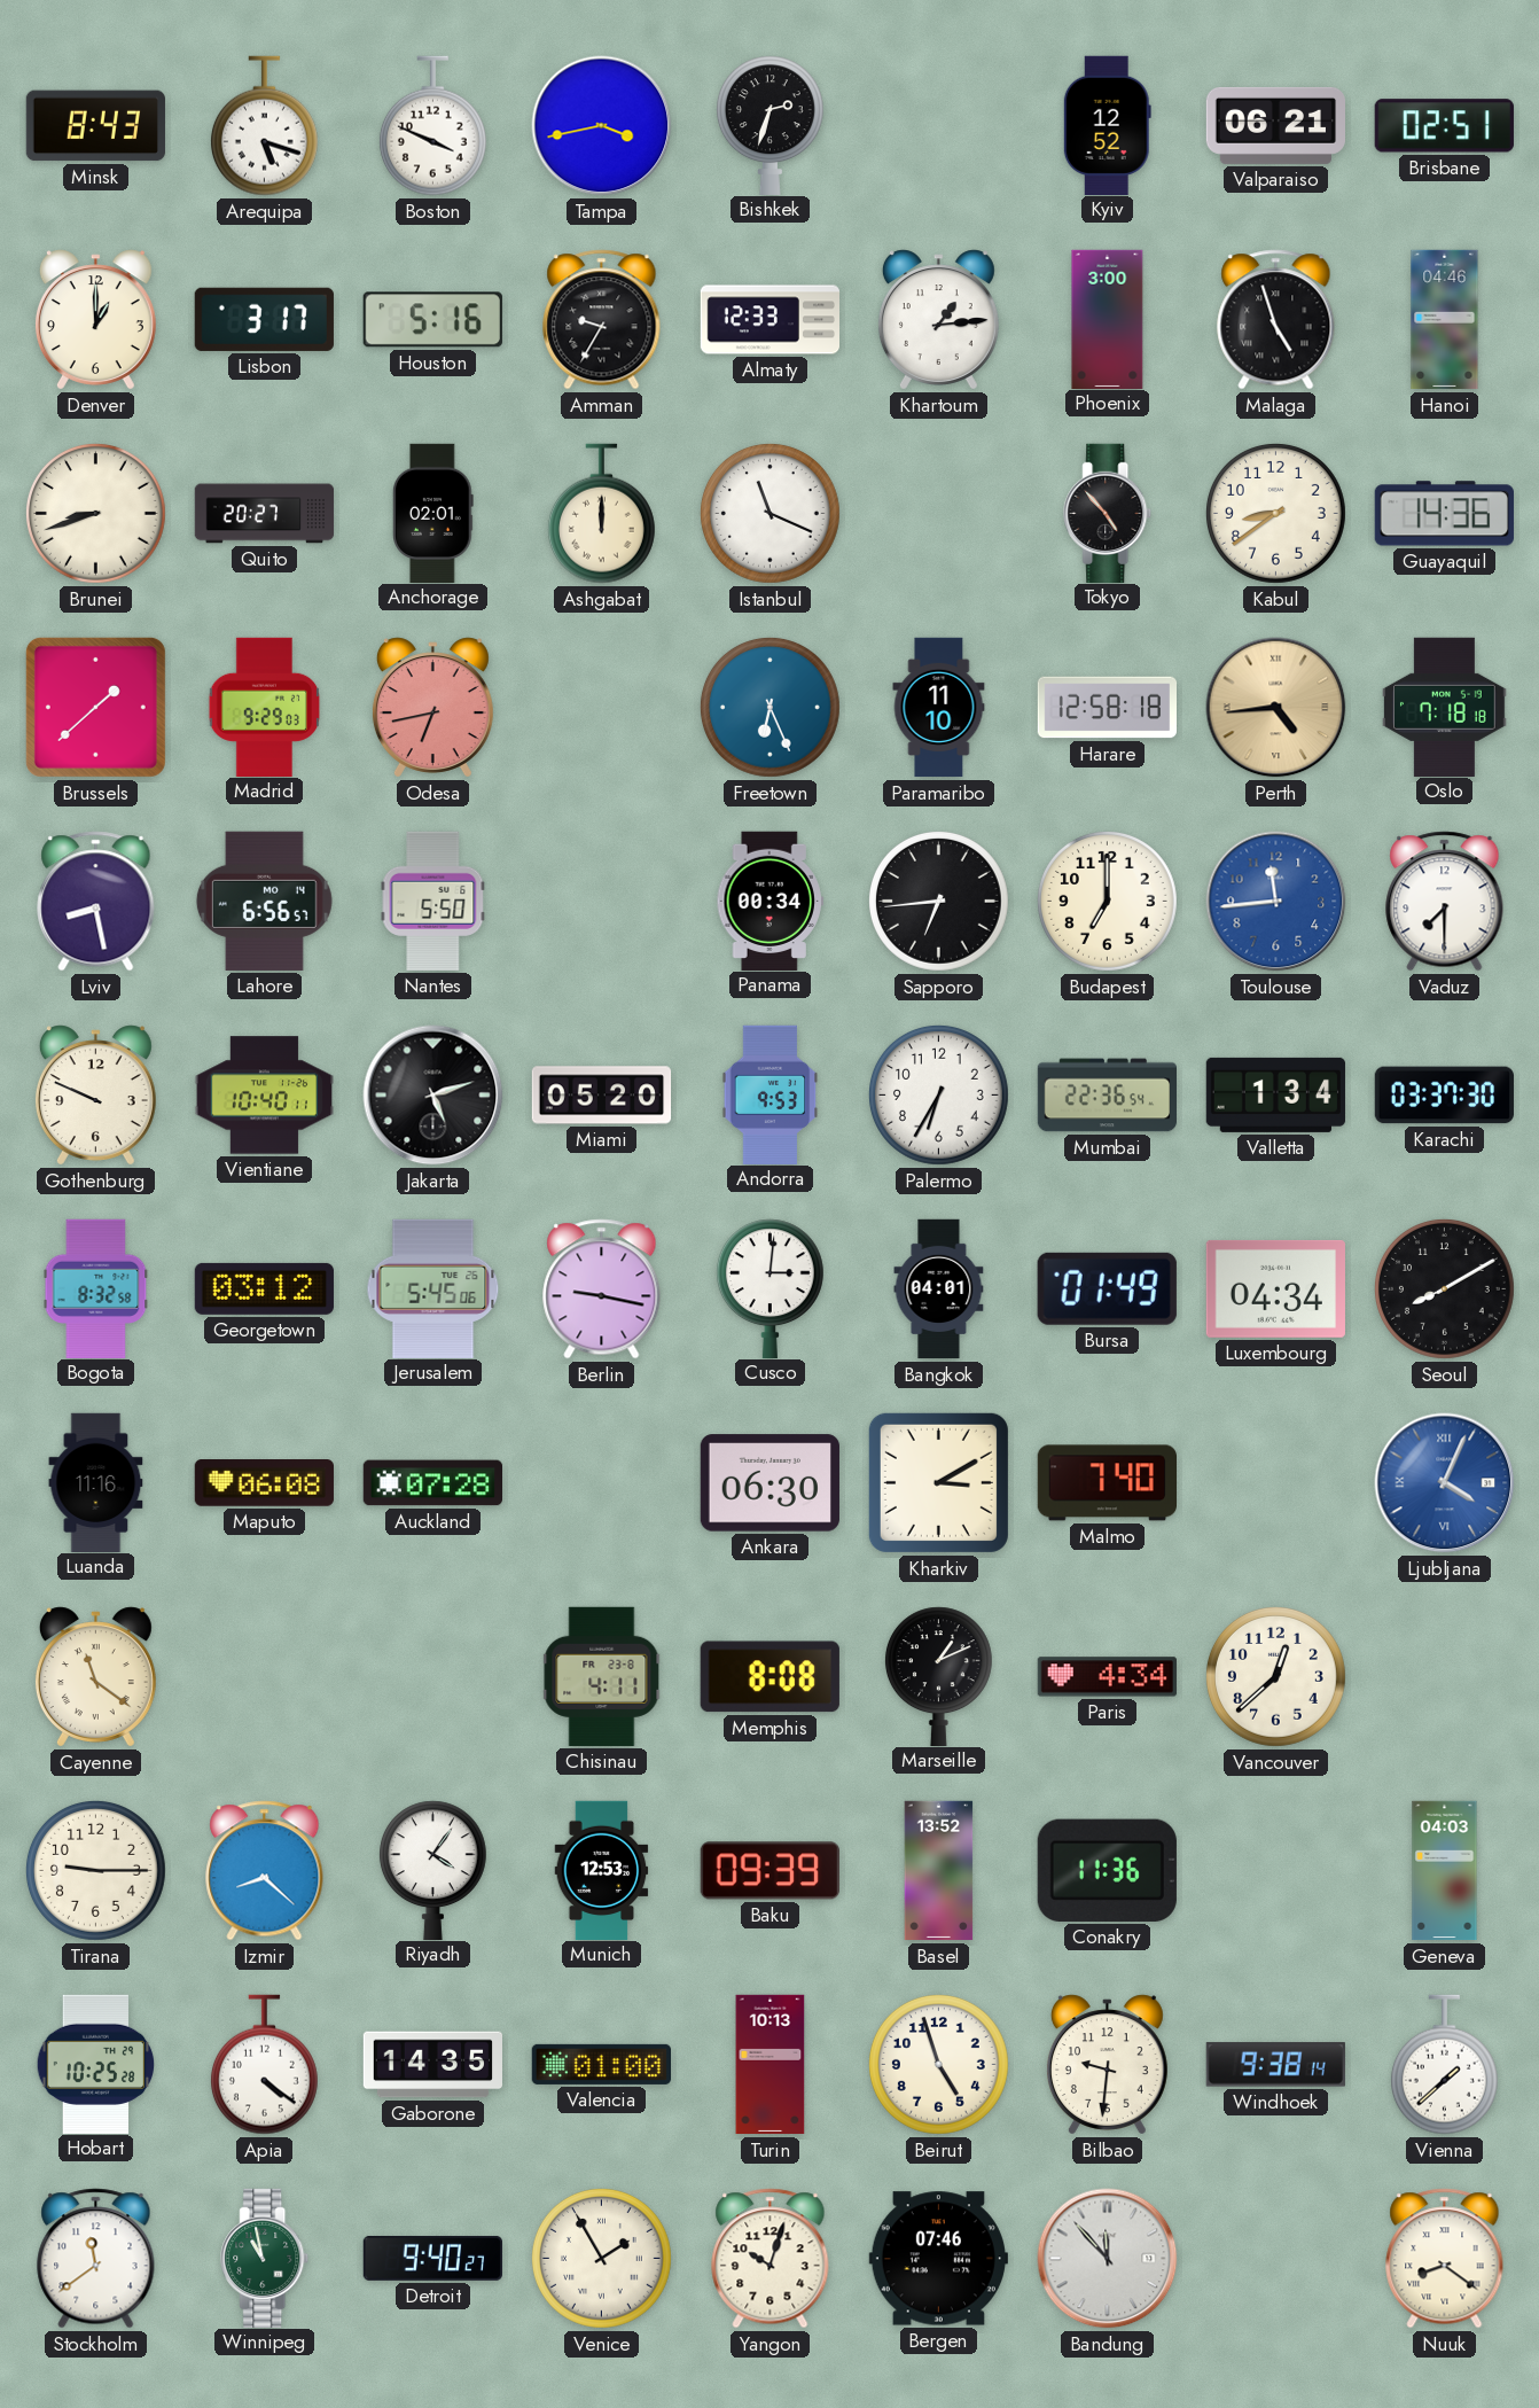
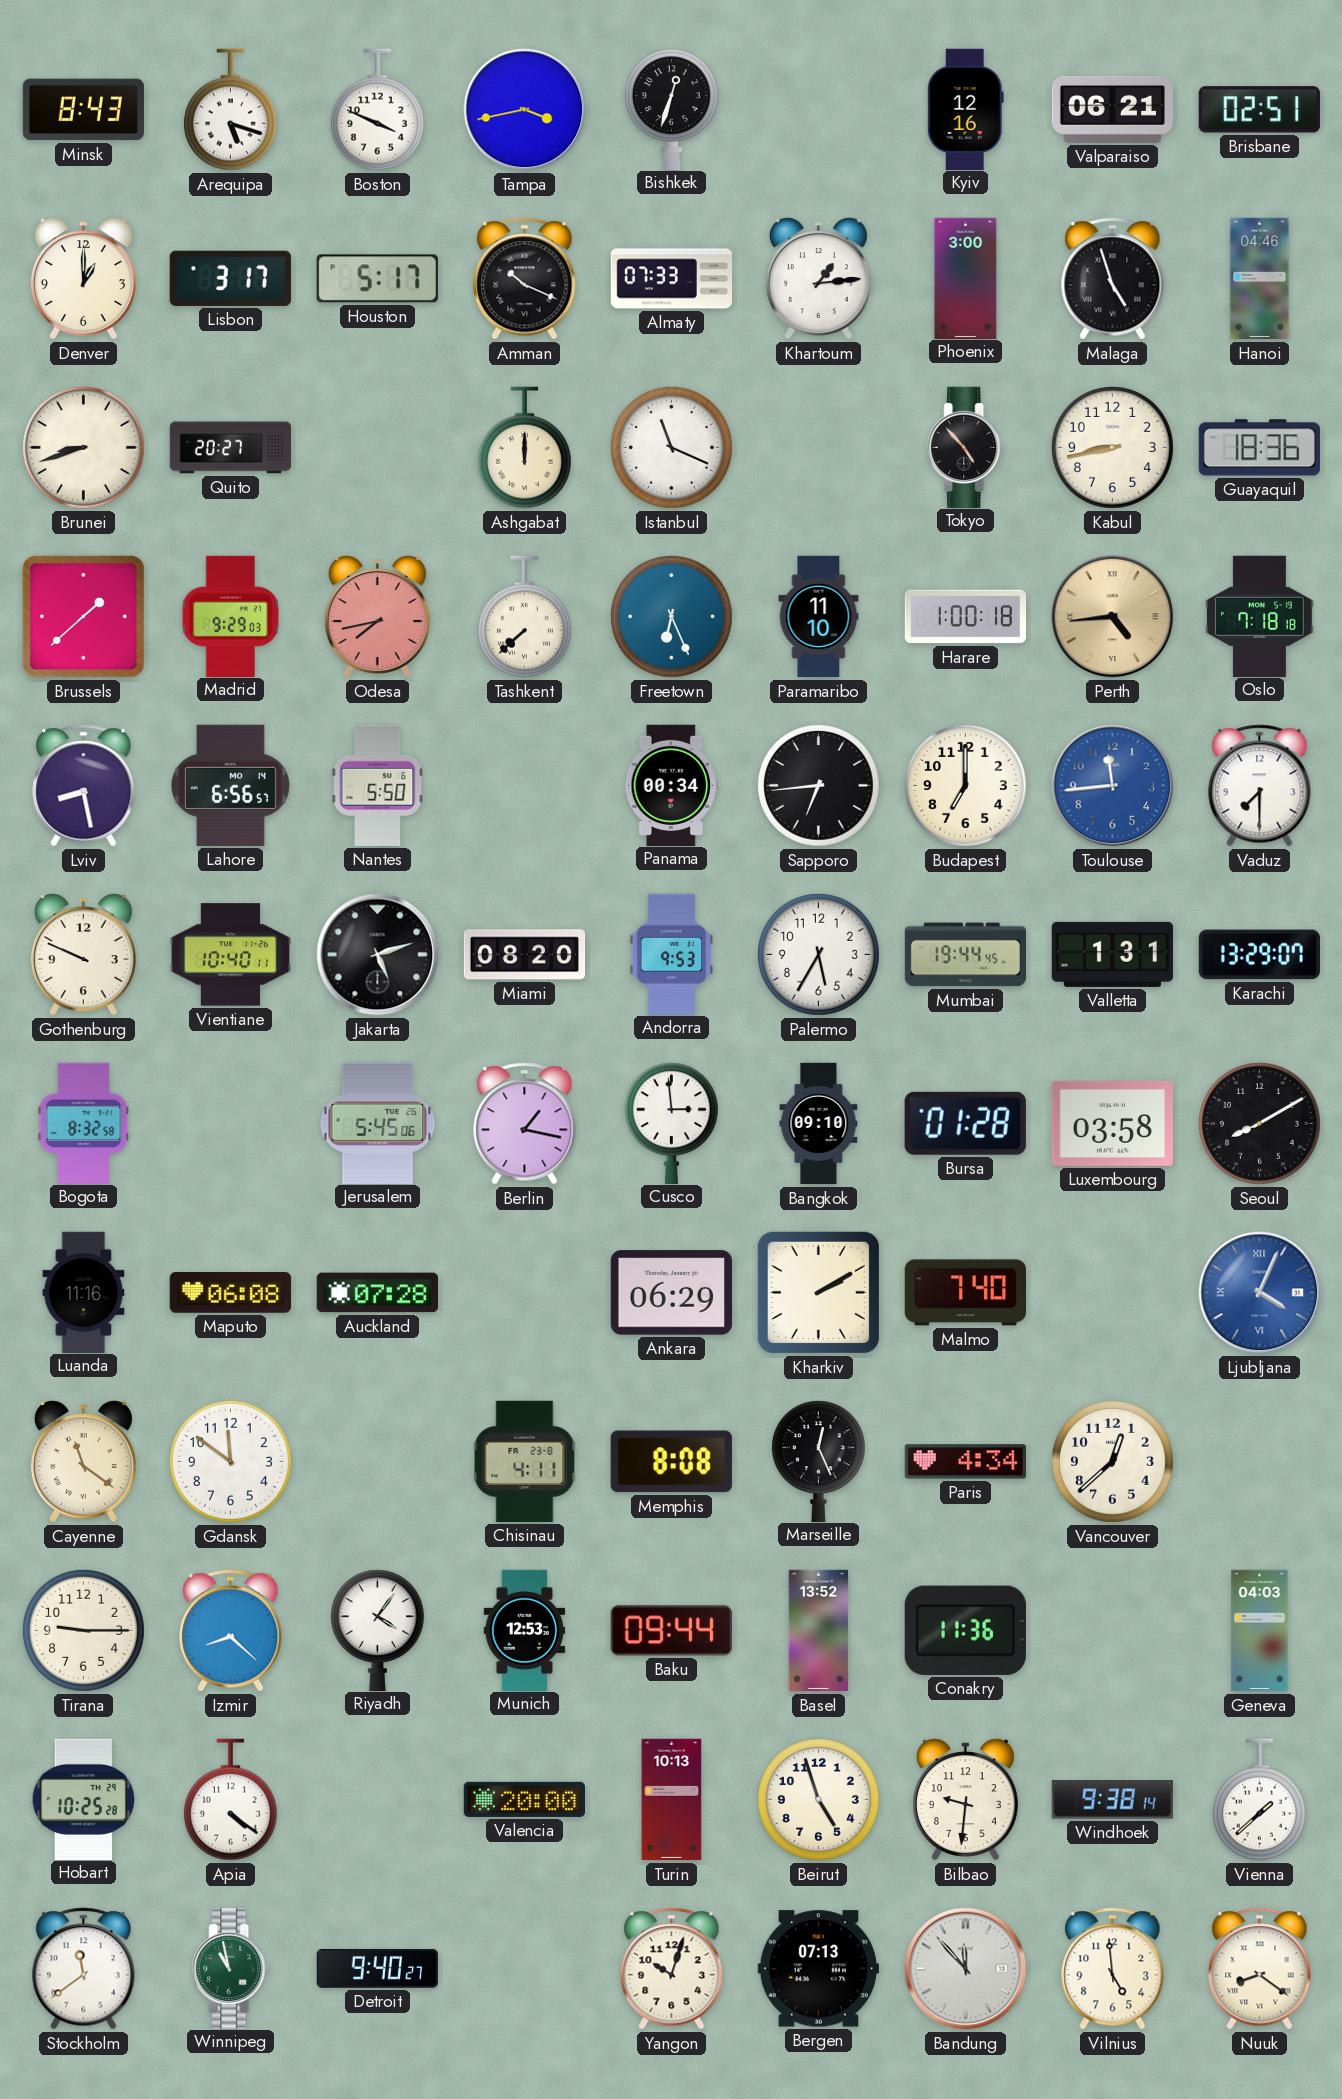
Bishkek: 2:33 -> 12:33 (671, 109)
Kyiv: 12:52 -> 12:16 (965, 109)
Houston: 5:16 -> 5:17 (377, 279)
Amman: 9:35 -> 10:19 (525, 279)
Almaty: 12:33 -> 07:33 (672, 279)
Anchorage: 02:01 -> none (432, 513)
Kabul: 8:39 -> 8:43 (1112, 447)
Guayaquil: 14:36 -> 18:36 (1259, 448)
Odesa: 6:43 -> 7:43 (377, 617)
Tashkent: none -> 7:38 (524, 617)
Harare: 12:58 -> 1:00 (965, 617)
Miami: 05:20 -> 08:20 (525, 955)
Palermo: 6:35 -> 5:35 (818, 954)
Mumbai: 22:36 -> 19:44 (965, 955)
Valletta: 1:34 -> 1:31 (1112, 954)
Karachi: 03:37 -> 13:29 (1259, 955)
Georgetown: 03:12 -> none (264, 1288)
Berlin: 9:17 -> 1:17 (525, 1124)
Cusco: 3:01 -> 2:59 (671, 1123)
Bangkok: 04:01 -> 09:10 (819, 1124)
Bursa: 01:49 -> 01:28 (965, 1123)
Luxembourg: 04:34 -> 03:58 (1112, 1123)
Ankara: 06:30 -> 06:29 (671, 1293)
Kharkiv: 3:10 -> 2:10 (818, 1292)
Gdansk: none -> 11:51 (230, 1461)
Marseille: 1:11 -> 12:26 (818, 1461)
Baku: 09:39 -> 09:44 (671, 1631)
Gaborone: 14:35 -> none (433, 2065)
Valencia: 01:00 -> 20:00 (524, 1799)
Venice: 1:55 -> none (601, 2258)
Bergen: 07:46 -> 07:13 (818, 1969)
Vilnius: none -> 4:59 (1113, 1969)
